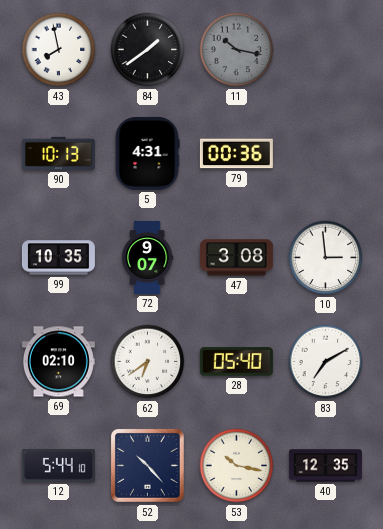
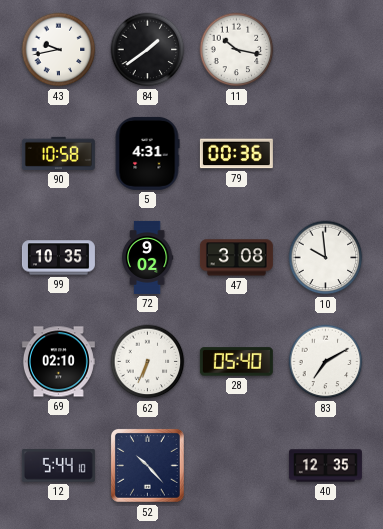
43: 7:58 -> 9:43 (59, 50)
11 dial: grey -> white (237, 50)
90: 10:13 -> 10:58 (58, 153)
72: 9:07 -> 9:02 (147, 257)
10: 2:59 -> 9:59 (326, 258)
62: 6:39 -> 6:34 (148, 362)
53: 10:17 -> none (237, 466)
